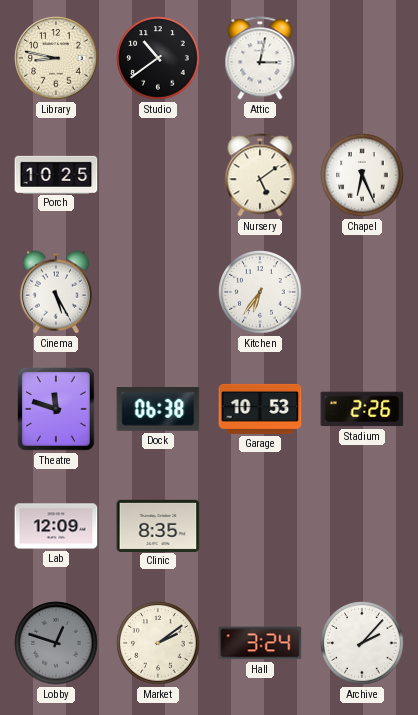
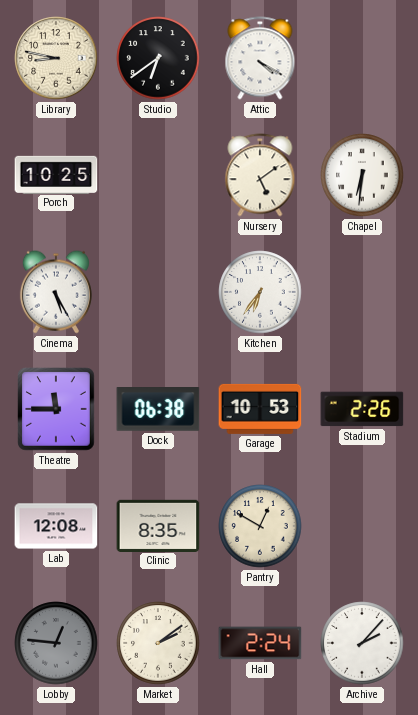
Studio: 10:39 -> 6:39 (158, 58)
Attic: 3:02 -> 4:20 (260, 58)
Chapel: 6:26 -> 6:31 (362, 175)
Theatre: 11:48 -> 11:45 (56, 409)
Lab: 12:09 -> 12:08 (56, 526)
Pantry: none -> 12:50 (260, 526)
Lobby: 12:48 -> 12:46 (56, 643)
Hall: 3:24 -> 2:24 (260, 643)
